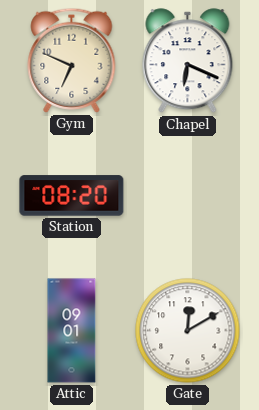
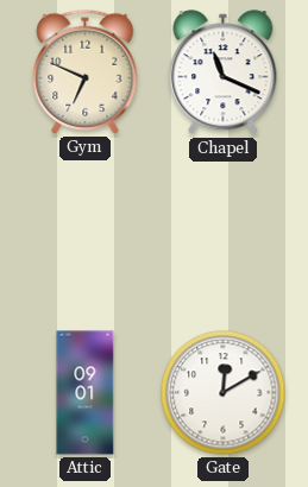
Chapel: 6:19 -> 11:19 (224, 72)
Station: 08:20 -> none (72, 196)
